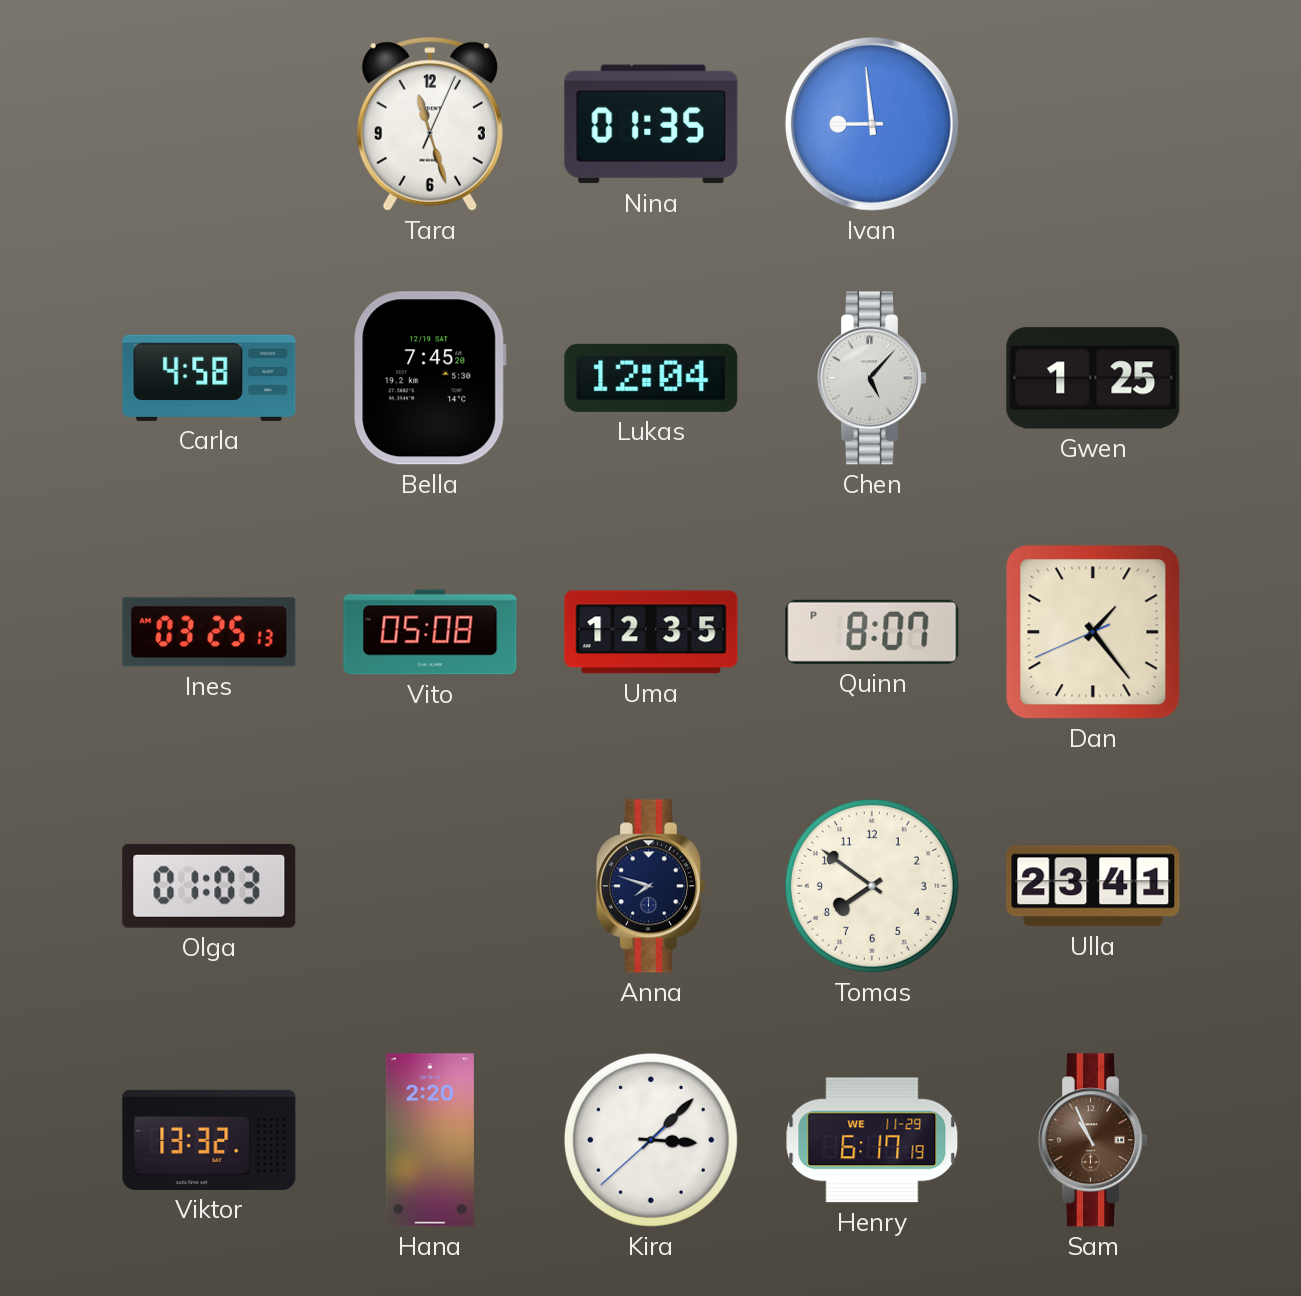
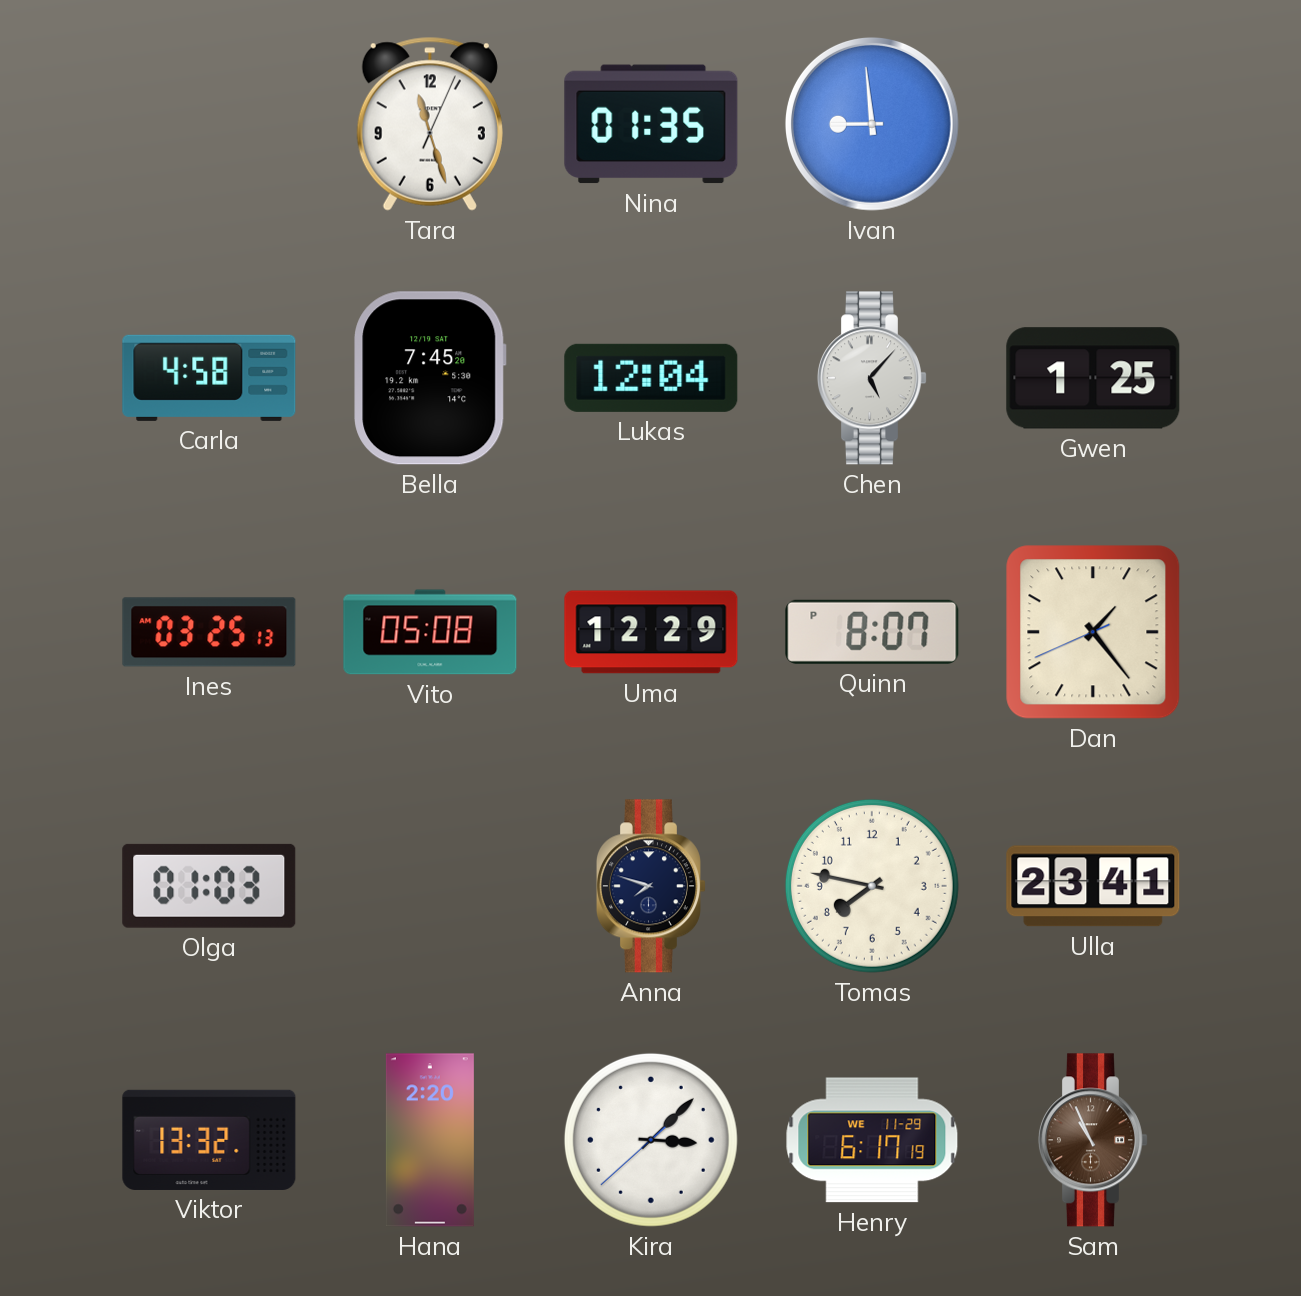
Uma: 12:35 -> 12:29 (651, 632)
Tomas: 7:51 -> 7:47 (872, 886)
